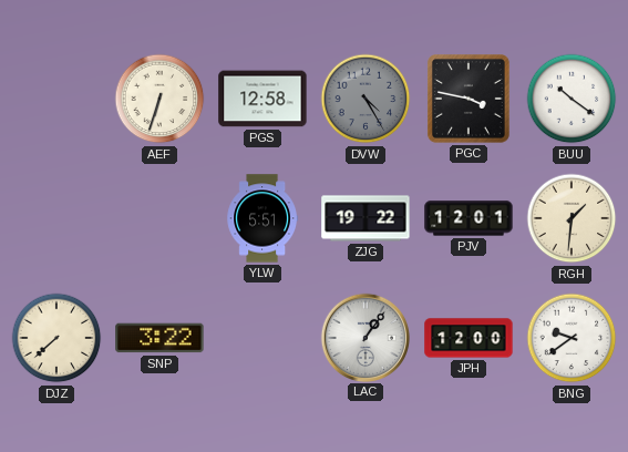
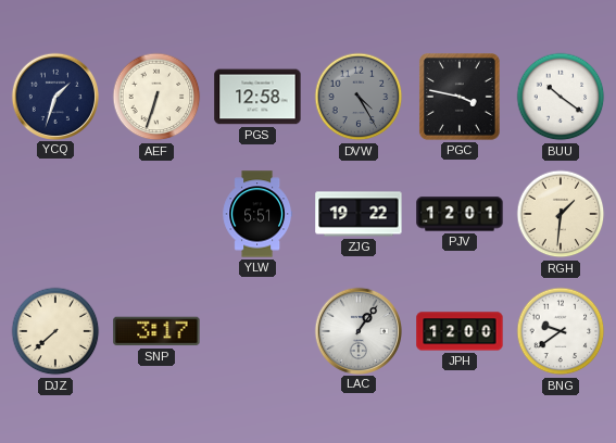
YCQ: none -> 1:33 (54, 96)
SNP: 3:22 -> 3:17 (156, 331)
